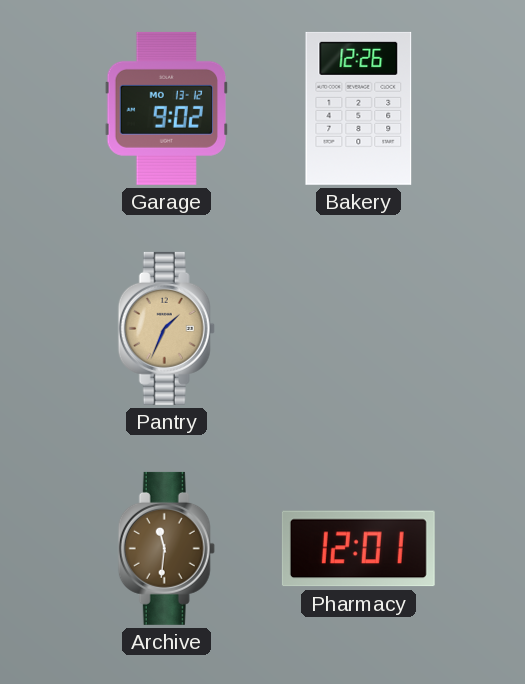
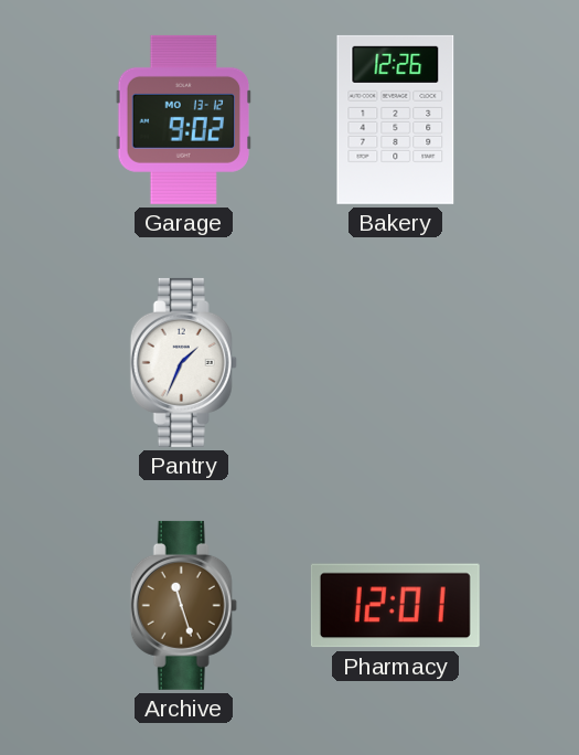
Pantry dial: champagne -> white (183, 362)
Archive: 11:31 -> 11:27 (183, 605)
